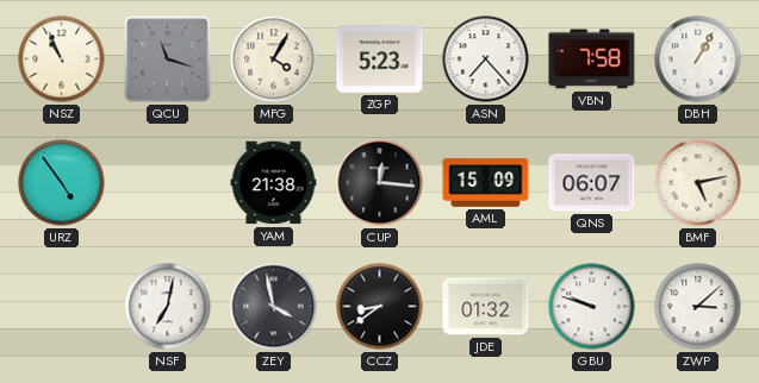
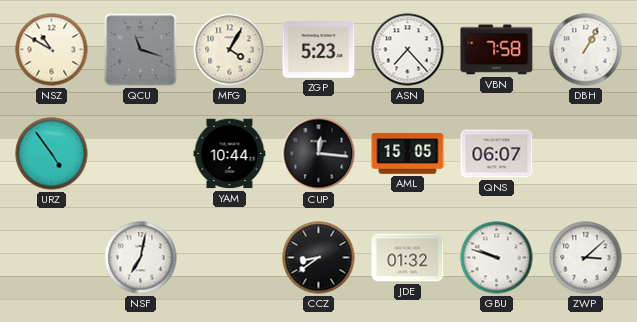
NSZ: 10:56 -> 10:50 (52, 50)
YAM: 21:38 -> 10:44 (230, 154)
AML: 15:09 -> 15:05 (408, 154)
BMF: 5:13 -> none (698, 183)
ZEY: 3:58 -> none (274, 307)
